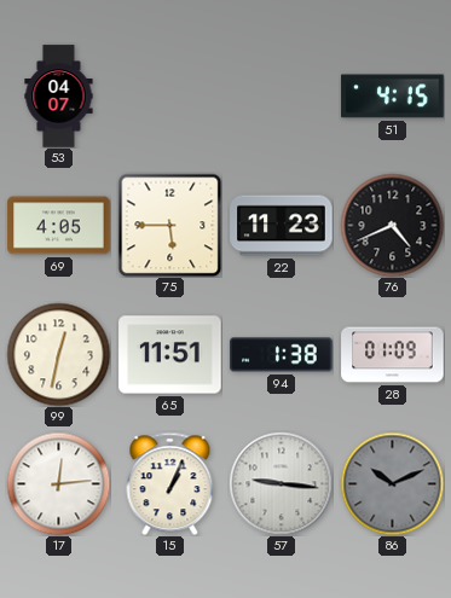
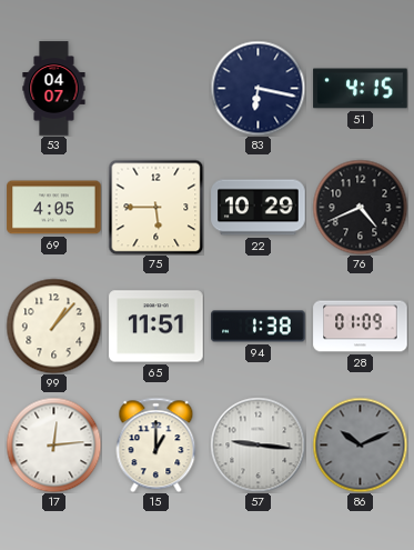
83: none -> 6:17 (258, 88)
22: 11:23 -> 10:29 (259, 208)
99: 12:32 -> 1:07 (53, 326)
15: 1:04 -> 1:00 (156, 444)
